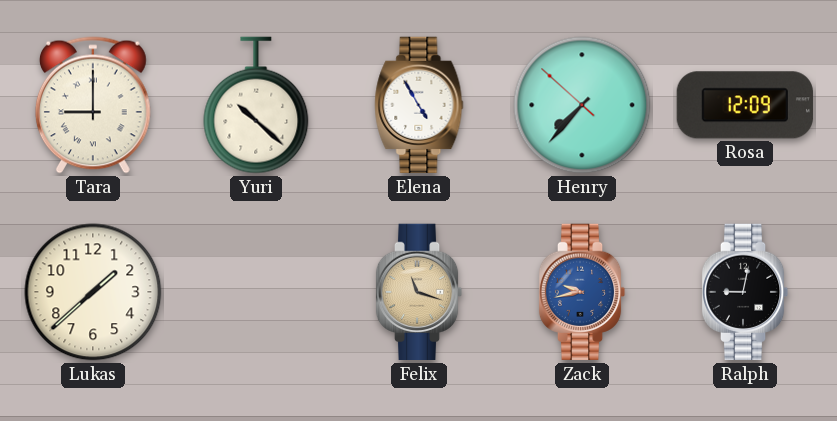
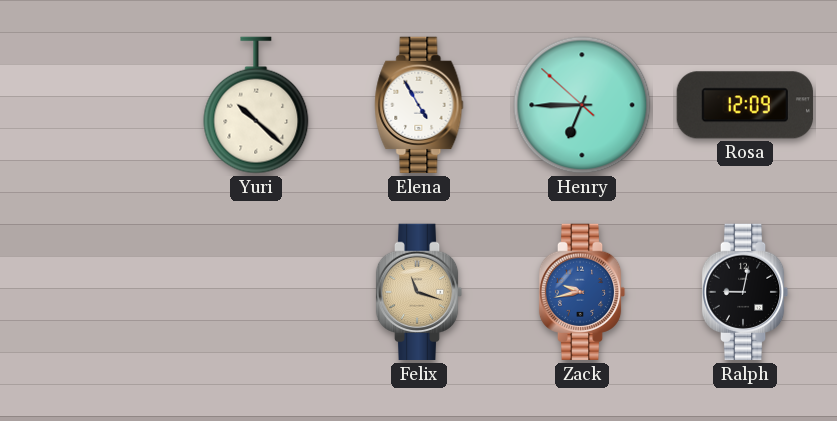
Tara: 9:00 -> none (93, 105)
Henry: 7:36 -> 6:44 (582, 105)
Lukas: 1:38 -> none (93, 292)
